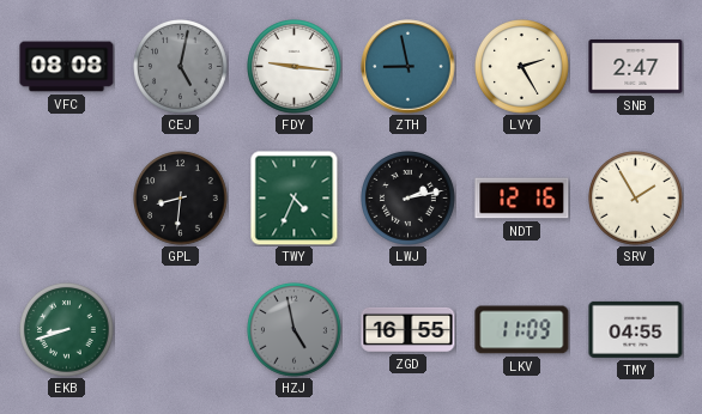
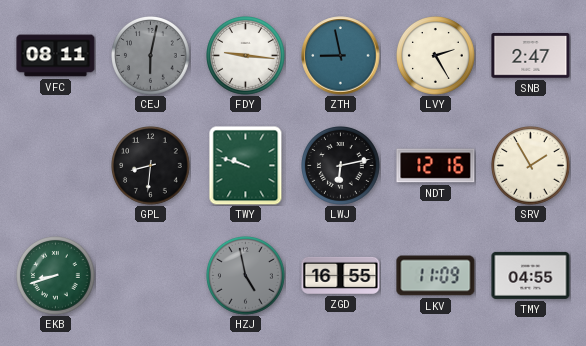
VFC: 08:08 -> 08:11 (56, 56)
CEJ: 5:02 -> 6:02 (151, 56)
TWY: 4:34 -> 9:48 (246, 166)
LWJ: 2:13 -> 6:13 (341, 166)
